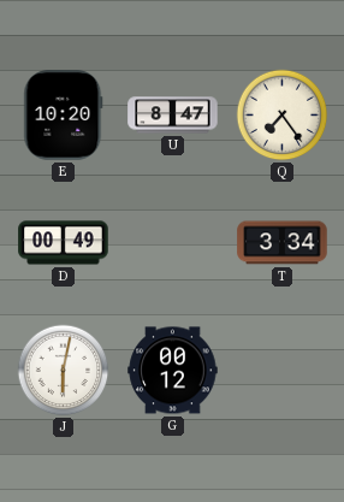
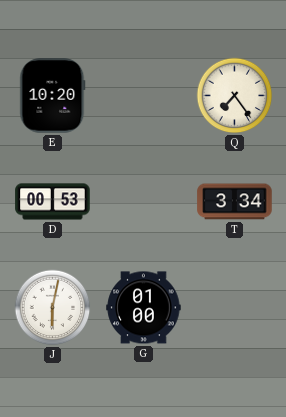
U: 8:47 -> none (173, 116)
D: 00:49 -> 00:53 (53, 202)
G: 00:12 -> 01:00 (144, 308)
